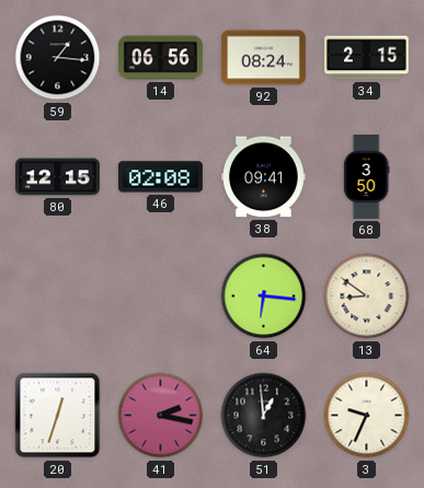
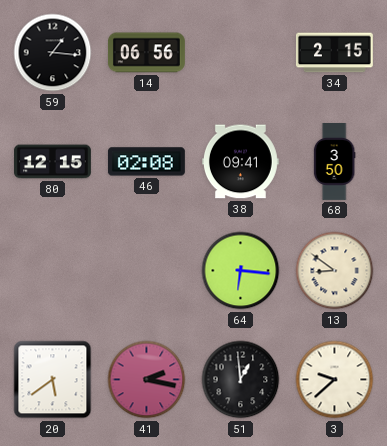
92: 08:24 -> none (263, 58)
20: 12:33 -> 5:39 (53, 380)
3: 9:34 -> 9:38 (335, 380)
